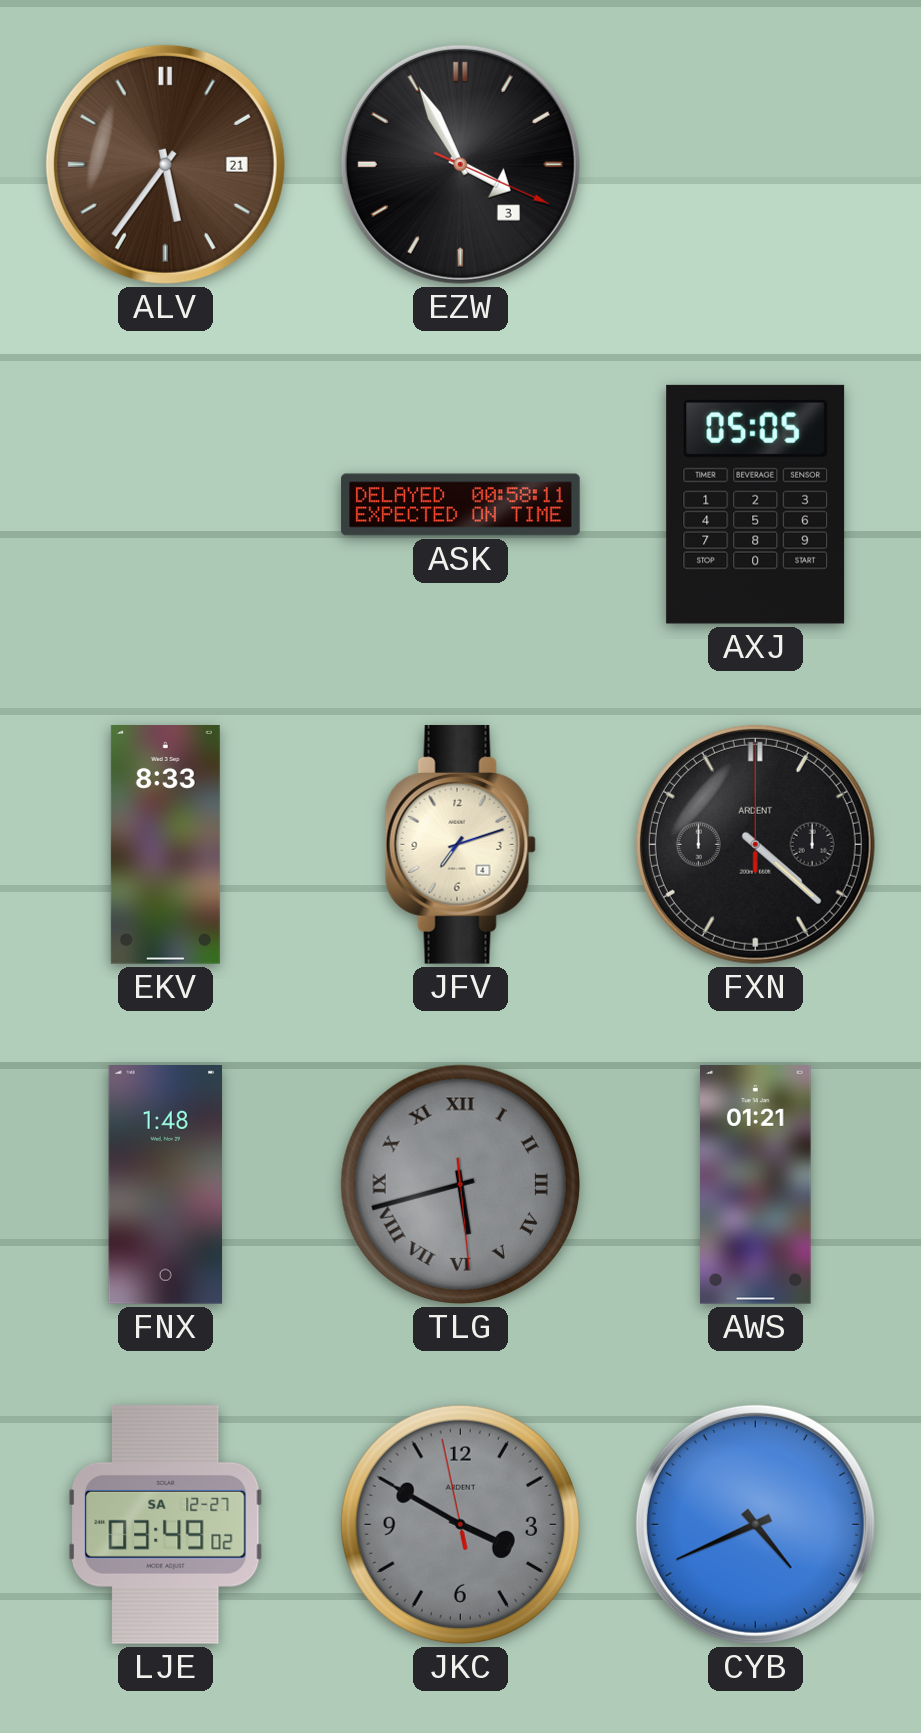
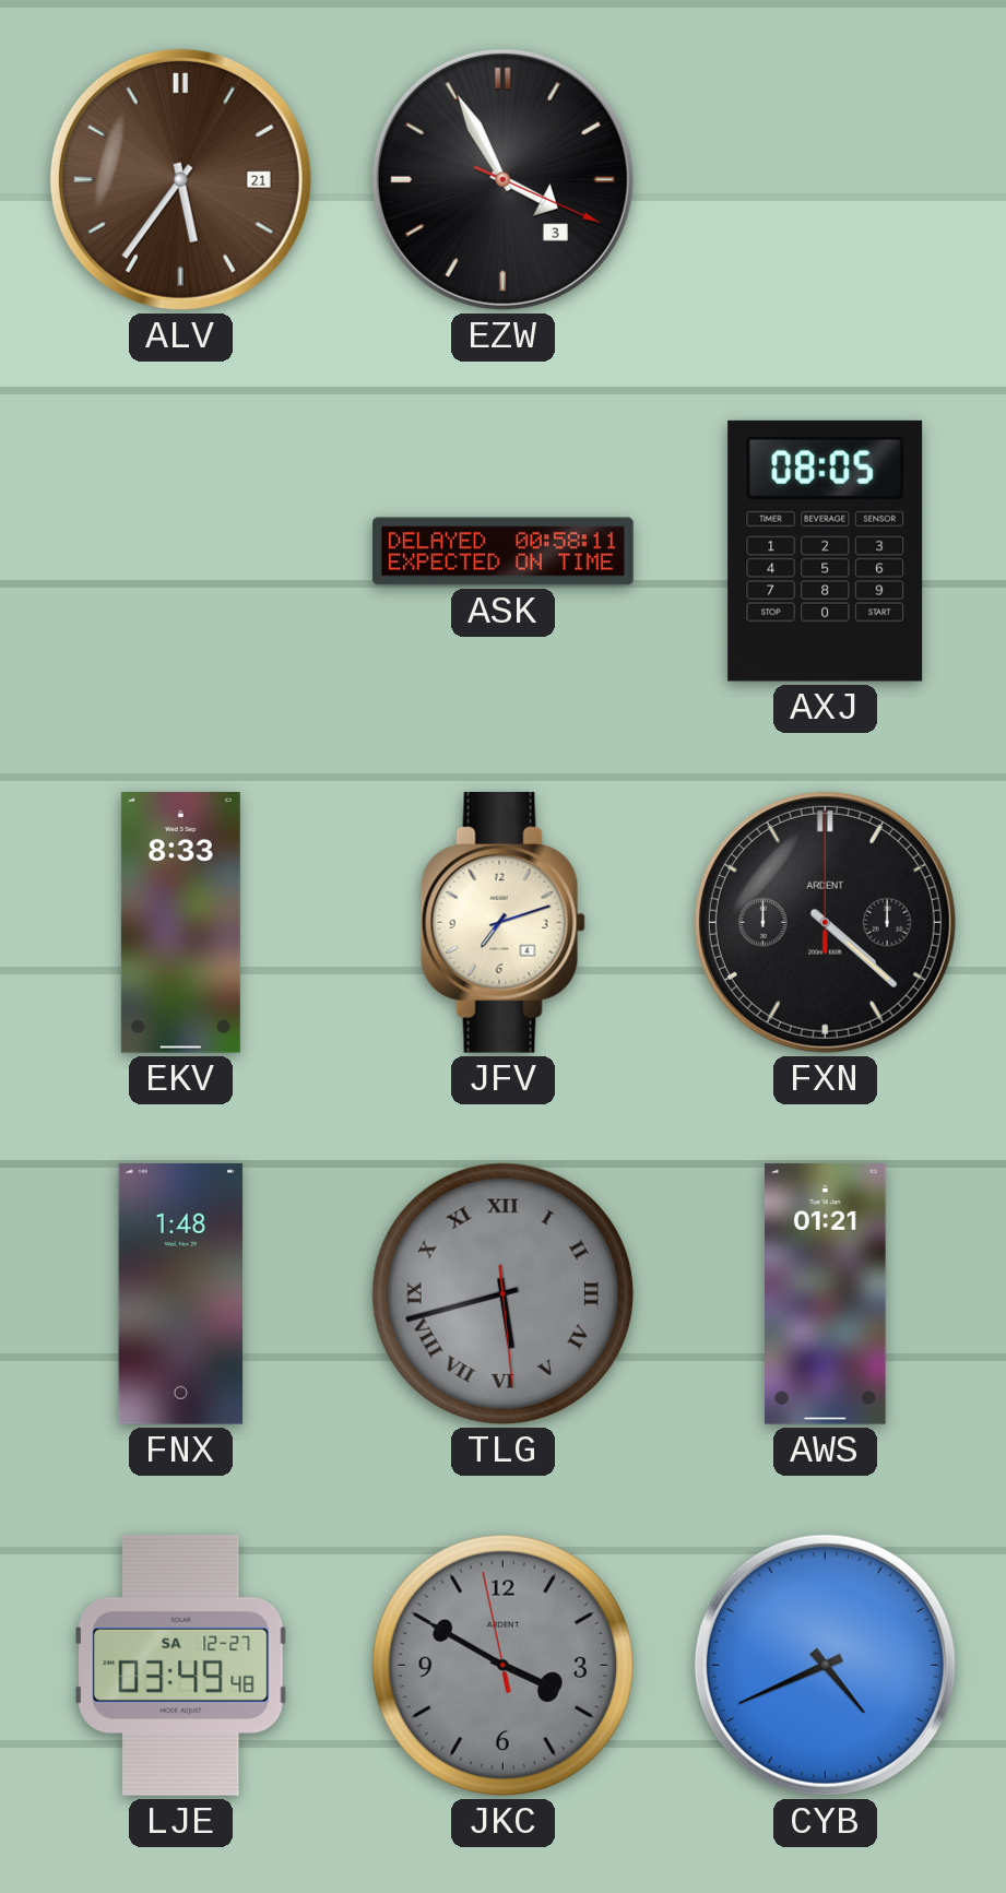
AXJ: 05:05 -> 08:05 (826, 551)
LJE: 03:49:02 -> 03:49:48 (181, 1665)
